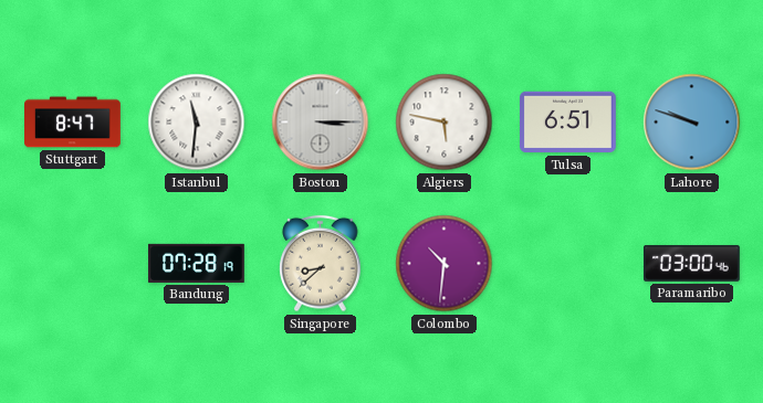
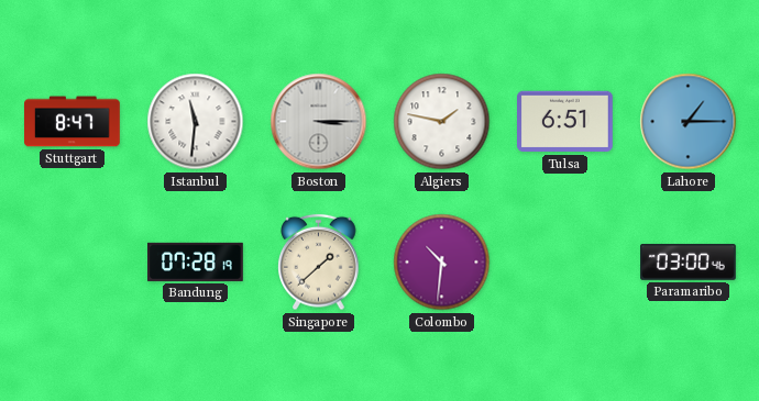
Algiers: 5:47 -> 1:47 (442, 122)
Lahore: 9:48 -> 1:15 (689, 122)
Singapore: 8:38 -> 1:38 (319, 263)
